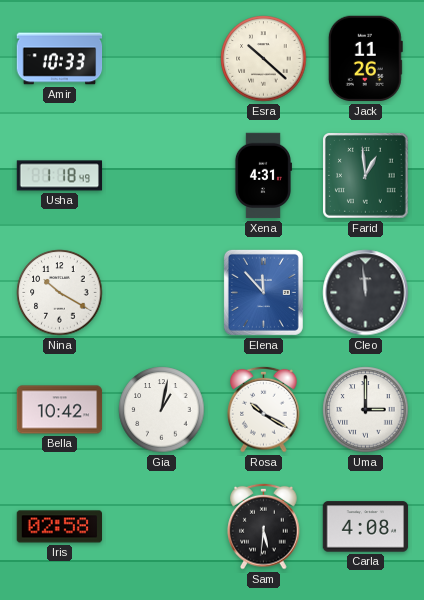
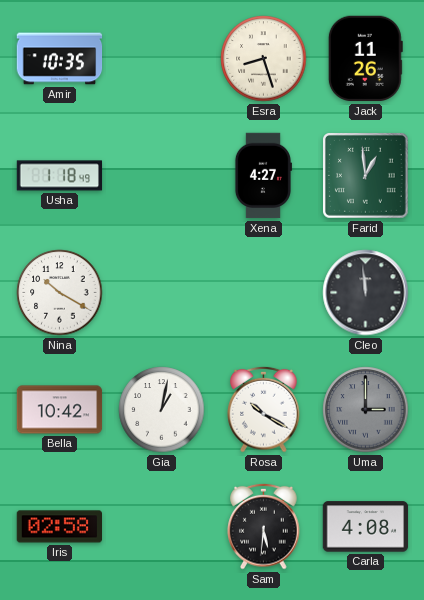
Amir: 10:33 -> 10:35 (60, 59)
Esra: 10:22 -> 8:27 (264, 59)
Xena: 4:31 -> 4:27 (263, 176)
Elena: 11:53 -> none (263, 292)
Uma dial: white -> grey (366, 410)
